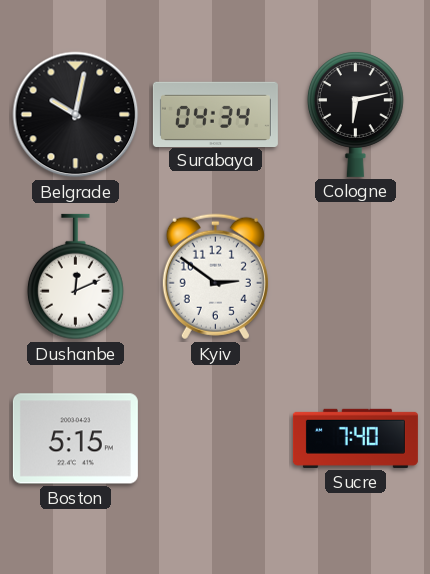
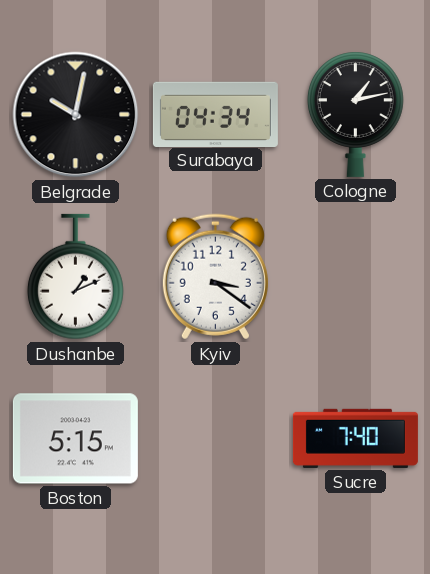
Cologne: 6:13 -> 1:13 (355, 114)
Dushanbe: 12:11 -> 1:11 (75, 277)
Kyiv: 2:51 -> 3:21 (215, 277)
